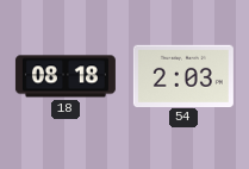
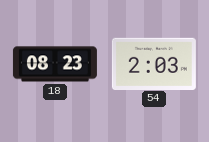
18: 08:18 -> 08:23 (55, 64)
